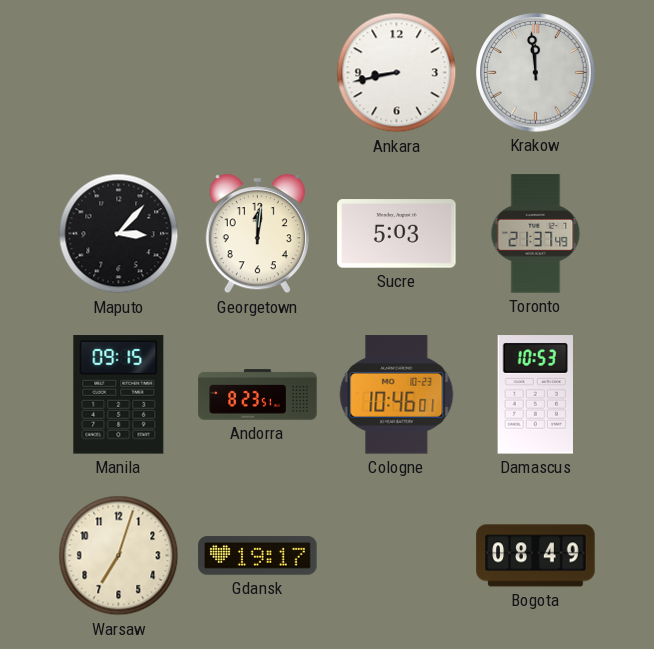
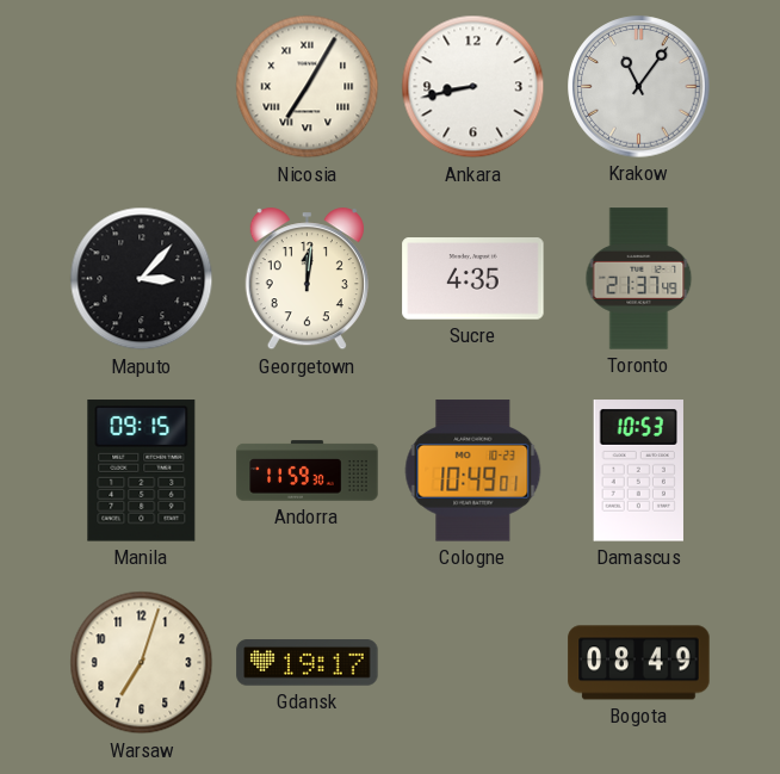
Nicosia: none -> 7:05 (308, 87)
Krakow: 11:59 -> 11:06 (639, 87)
Sucre: 5:03 -> 4:35 (473, 279)
Andorra: 8:23 -> 11:59 (308, 471)
Cologne: 10:46 -> 10:49 (473, 471)
